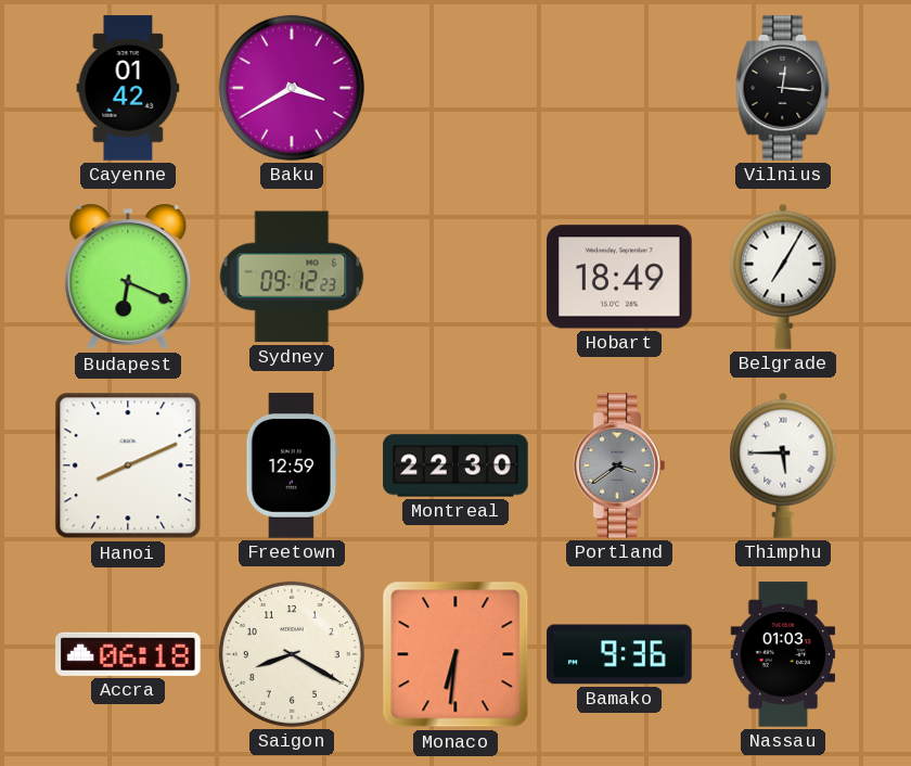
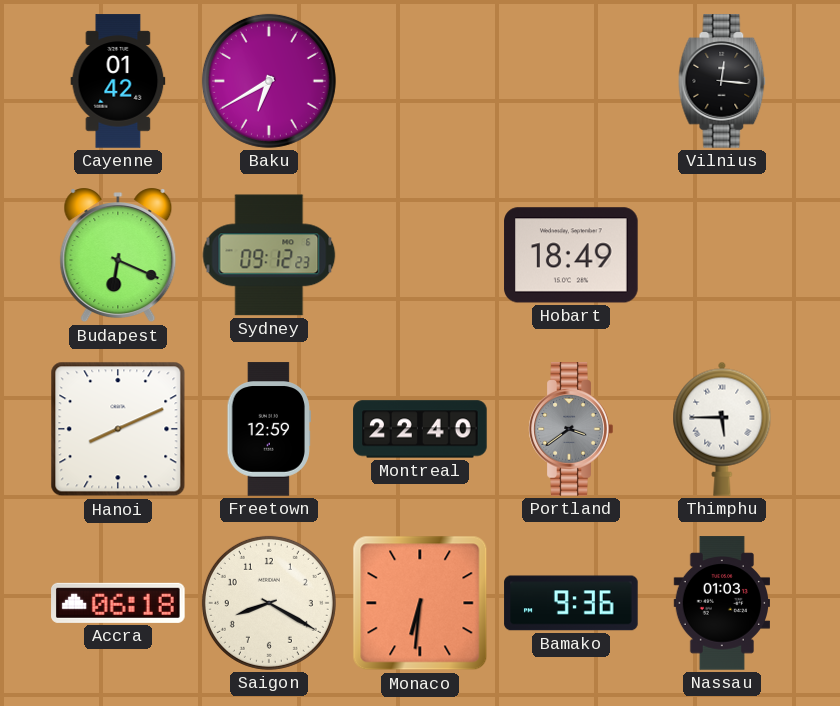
Baku: 3:40 -> 6:40 (269, 81)
Belgrade: 7:05 -> none (783, 277)
Montreal: 22:30 -> 22:40 (420, 429)
